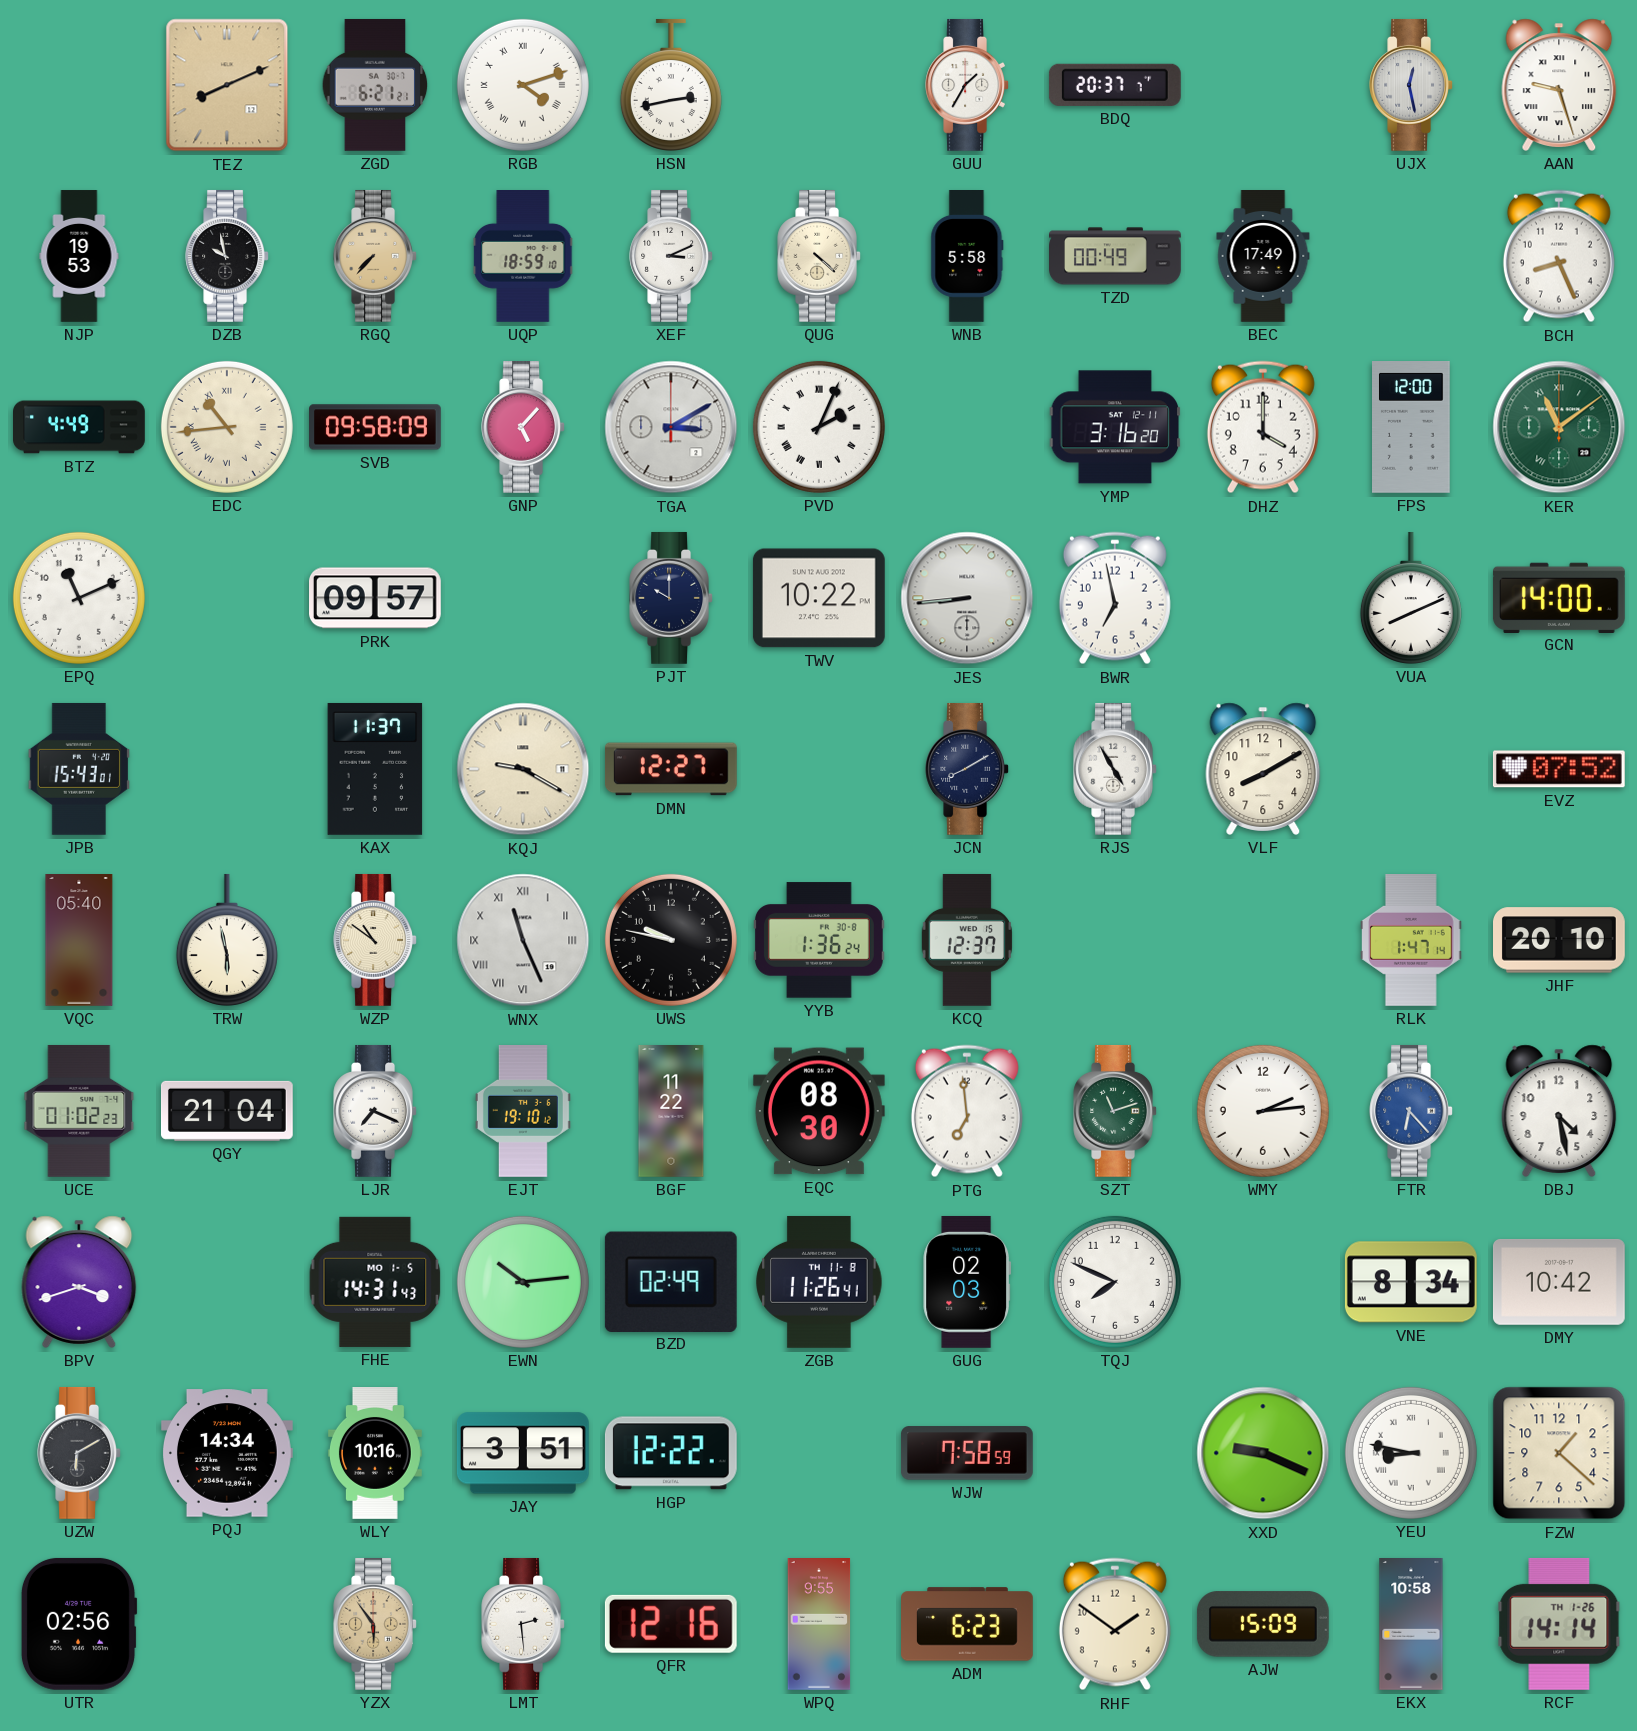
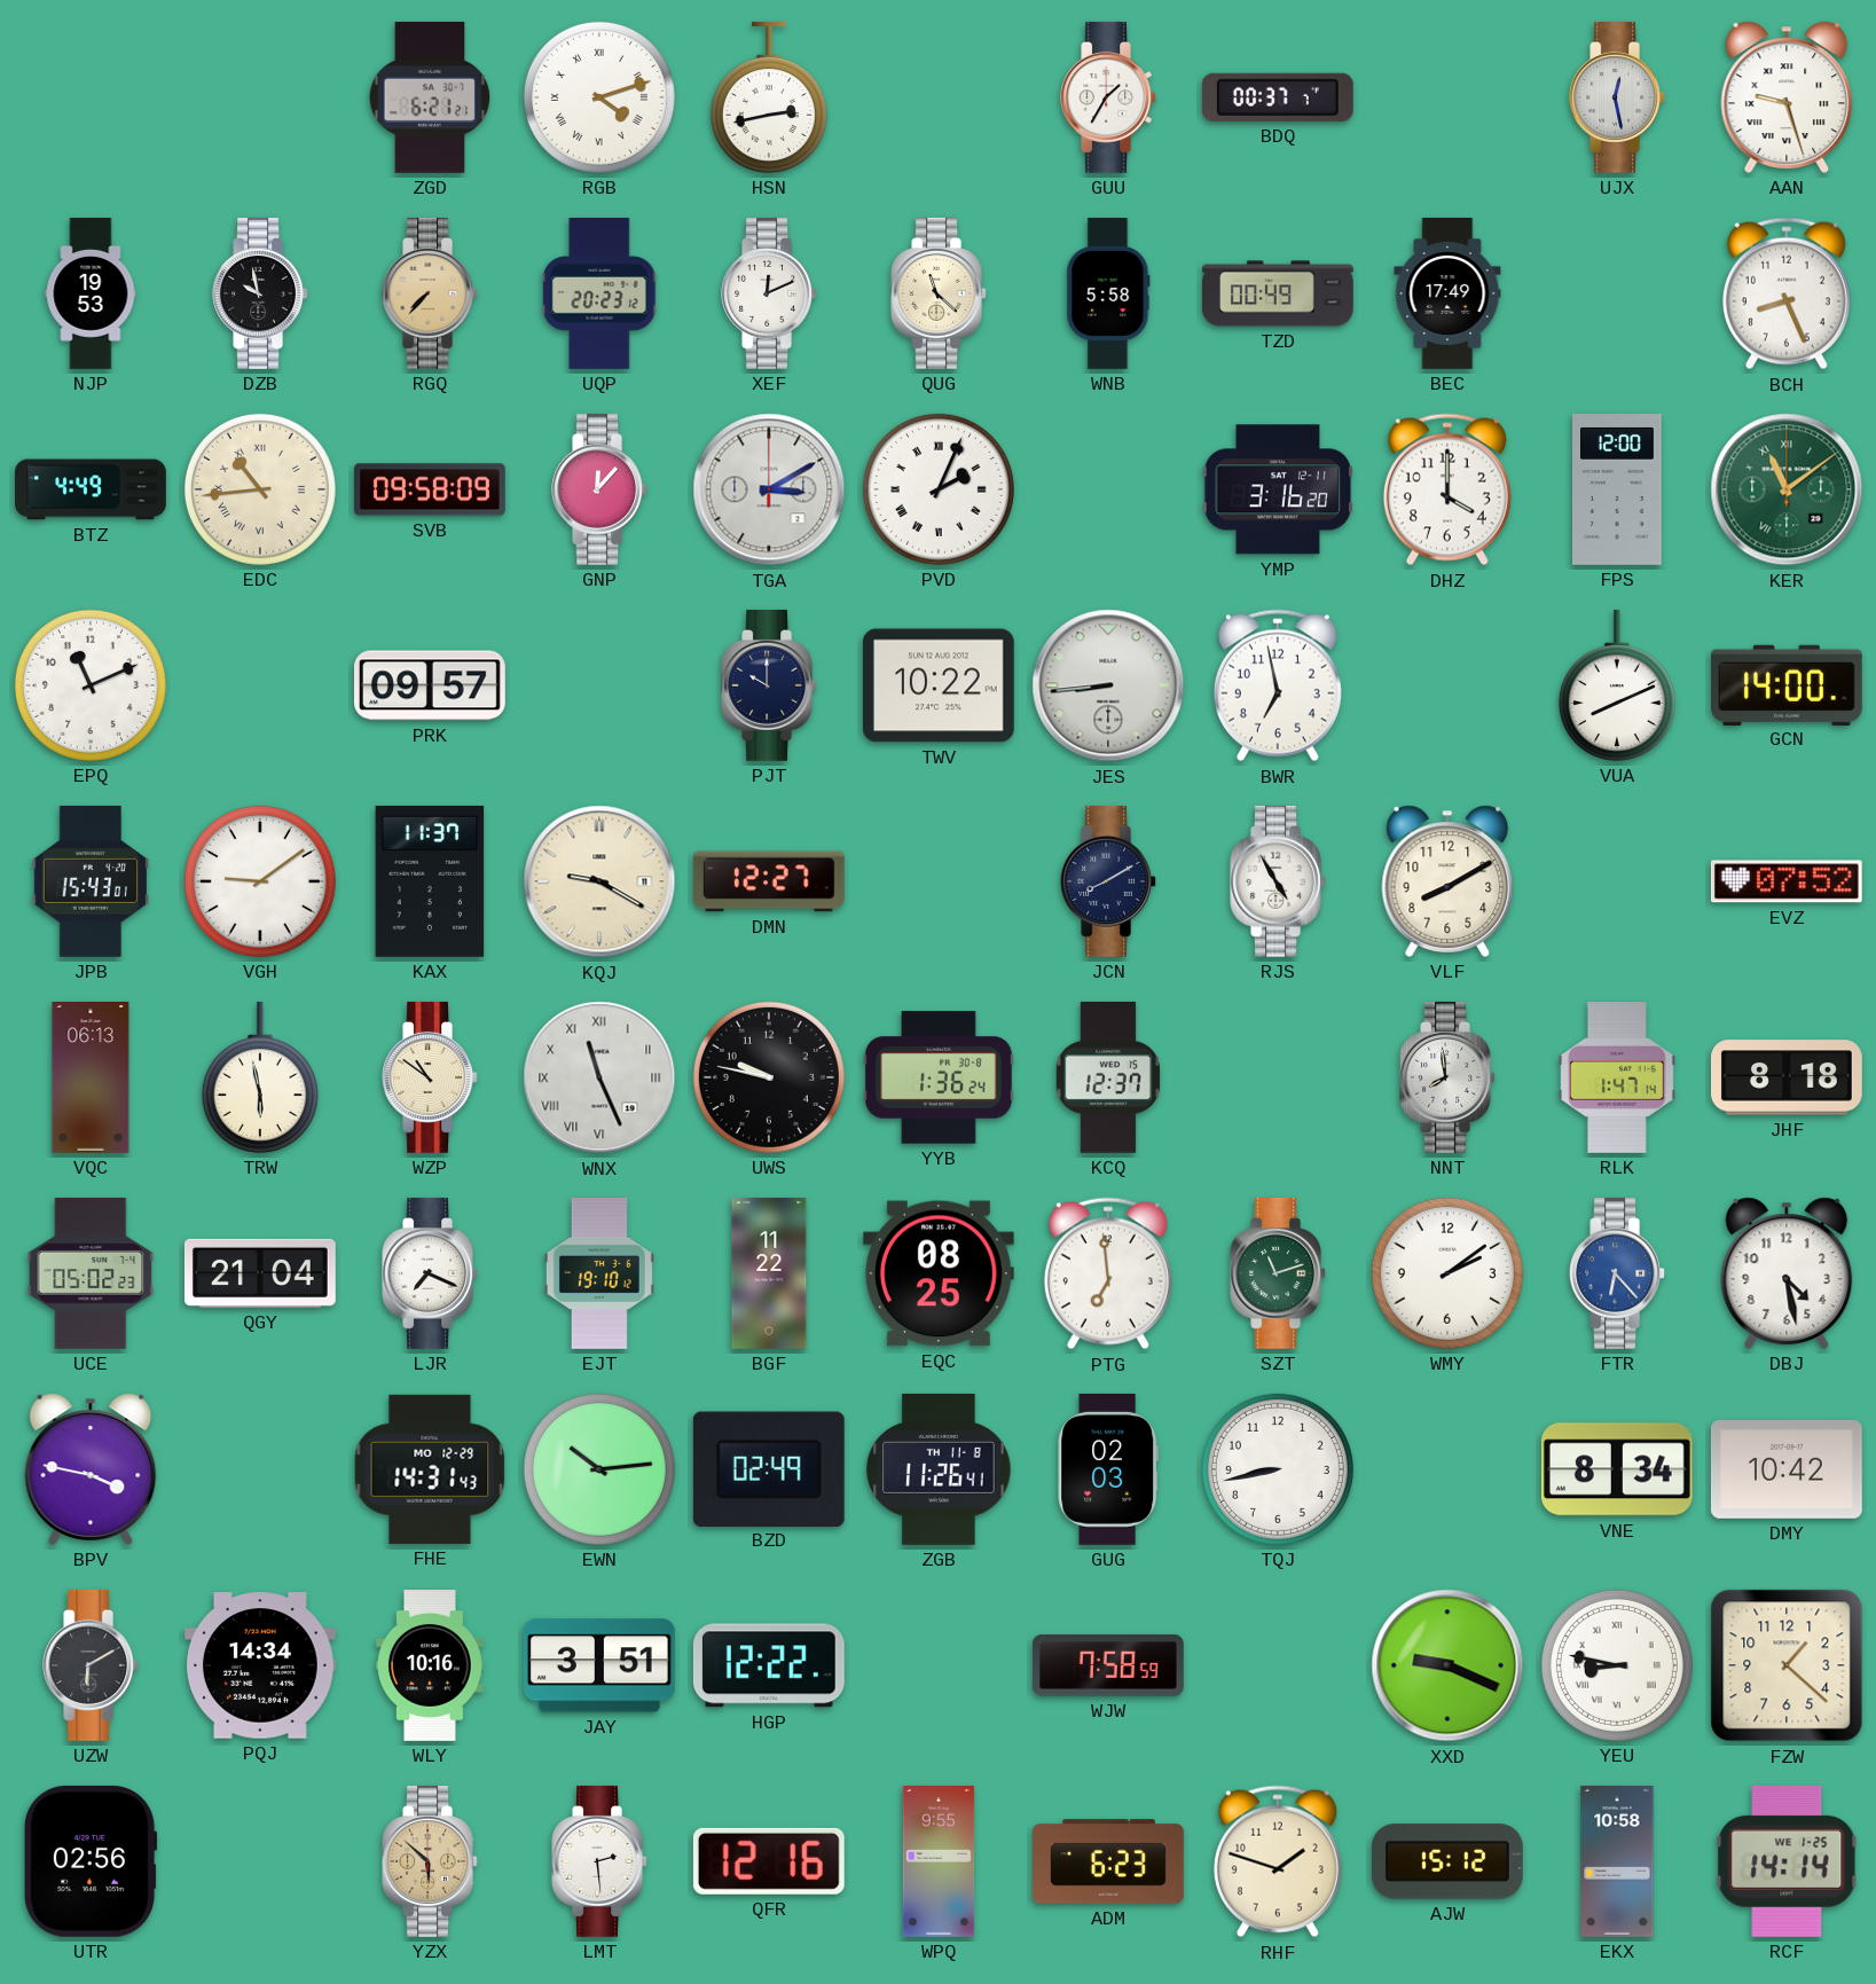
TEZ: 8:11 -> none (227, 85)
BDQ: 20:37 -> 00:37 (1278, 97)
UQP: 18:59 -> 20:23 (599, 295)
XEF: 3:11 -> 12:11 (769, 293)
QUG: 4:22 -> 11:22 (939, 293)
GNP: 5:07 -> 12:07 (599, 489)
VGH: none -> 9:09 (260, 881)
VQC: 05:40 -> 06:13 (91, 1079)
NNT: none -> 7:59 (1447, 1077)
JHF: 20:10 -> 8:18 (1788, 1077)
UCE: 01:02 -> 05:02 (91, 1273)
EQC: 08:30 -> 08:25 (939, 1273)
WMY: 2:14 -> 2:09 (1447, 1273)
BPV: 3:42 -> 3:47 (91, 1469)
FHE date: MO 1-5 -> MO 12-29 (430, 1469)
TQJ: 7:49 -> 8:43 (1278, 1469)
YZX: 5:54 -> 5:52 (430, 1861)
RHF: 1:51 -> 1:48 (1278, 1861)
AJW: 15:09 -> 15:12 (1447, 1861)
RCF date: TH 1-26 -> WE 1-25 (1787, 1861)
